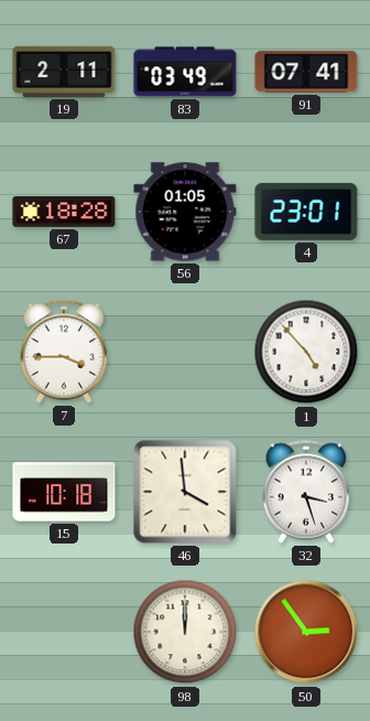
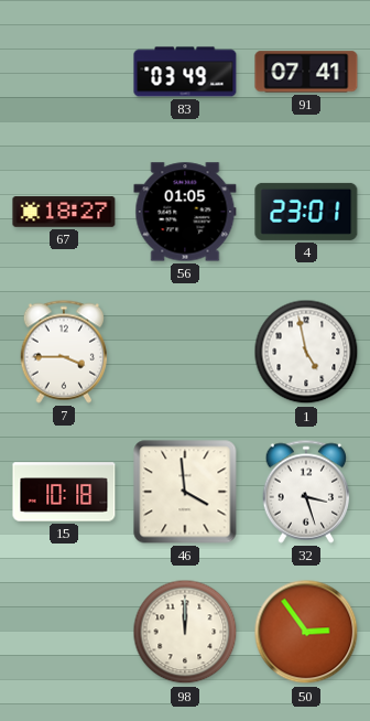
19: 2:11 -> none (64, 72)
67: 18:28 -> 18:27 (64, 212)
1: 4:53 -> 4:58 (306, 352)
